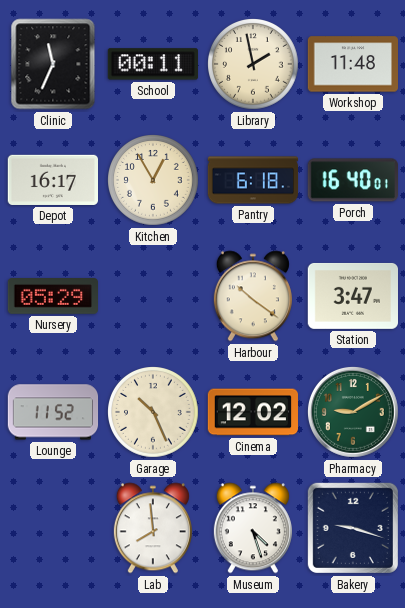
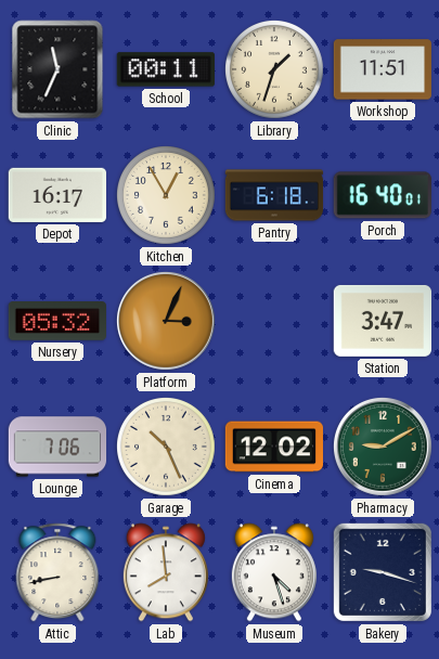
Library: 1:58 -> 1:33 (275, 70)
Workshop: 11:48 -> 11:51 (382, 69)
Nursery: 05:29 -> 05:32 (56, 321)
Platform: none -> 3:04 (166, 321)
Harbour: 10:21 -> none (253, 296)
Lounge: 11:52 -> 7:06 (57, 447)
Attic: none -> 8:43 (57, 572)
